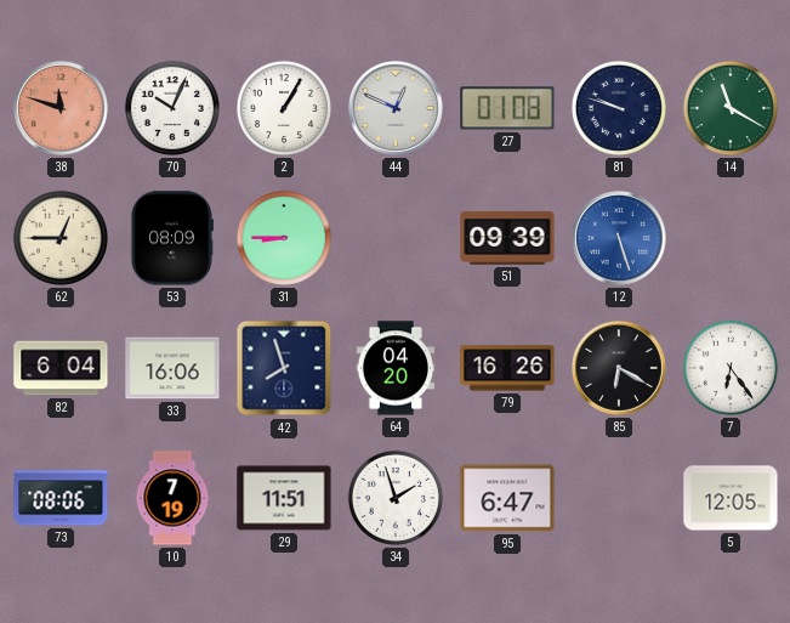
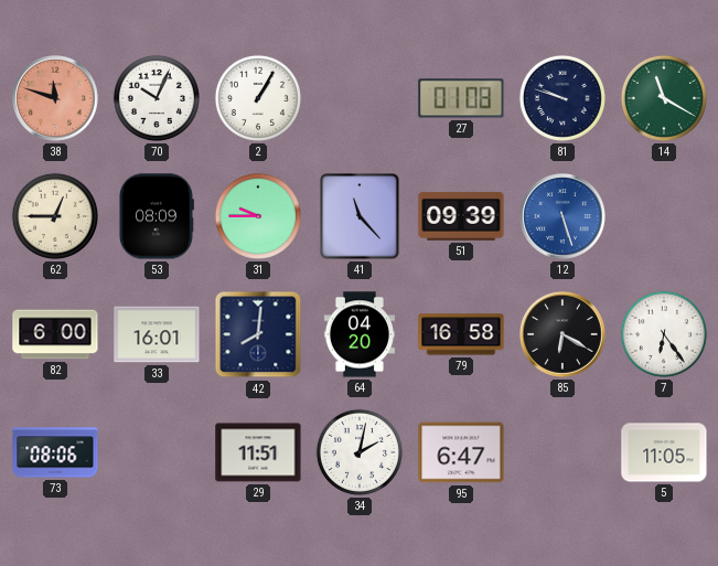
44: 12:49 -> none (397, 109)
31: 8:45 -> 9:45 (258, 216)
41: none -> 11:23 (360, 216)
82: 6:04 -> 6:00 (55, 334)
33: 16:06 -> 16:01 (157, 334)
42: 7:57 -> 8:01 (258, 334)
79: 16:26 -> 16:58 (461, 334)
10: 7:19 -> none (172, 498)
34: 1:57 -> 2:02 (360, 452)
5: 12:05 -> 11:05 (664, 452)
